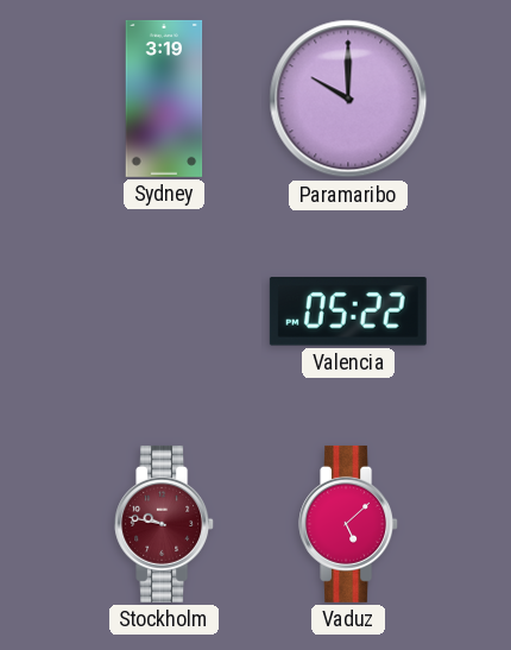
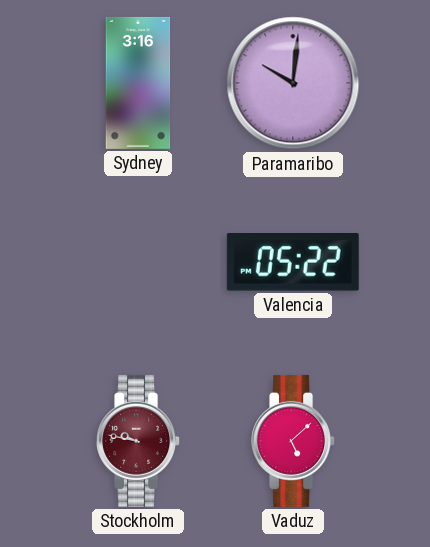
Sydney: 3:19 -> 3:16 (138, 83)
Paramaribo: 10:00 -> 10:01 (293, 83)
